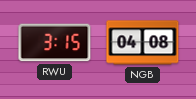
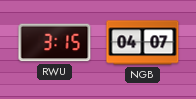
NGB: 04:08 -> 04:07 (143, 43)
